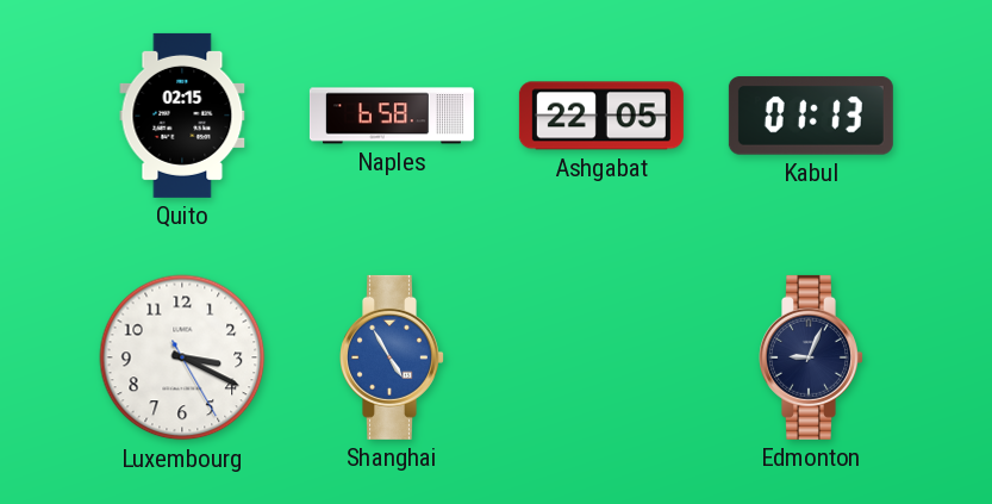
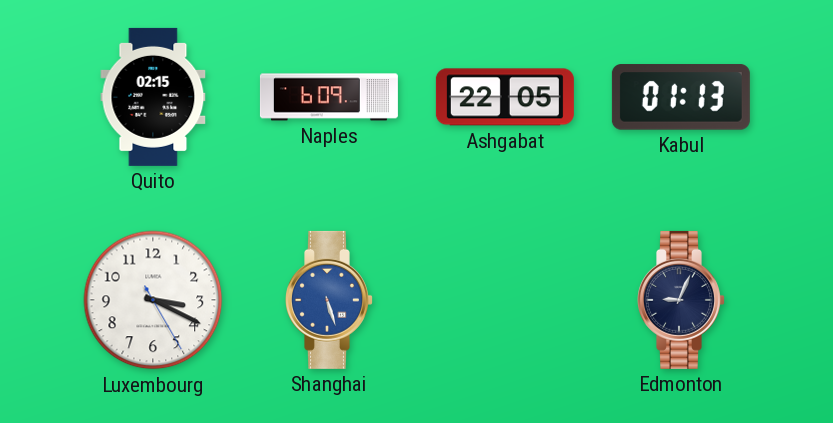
Naples: 6:58 -> 6:09 (329, 97)
Shanghai: 4:55 -> 5:27 (330, 300)
